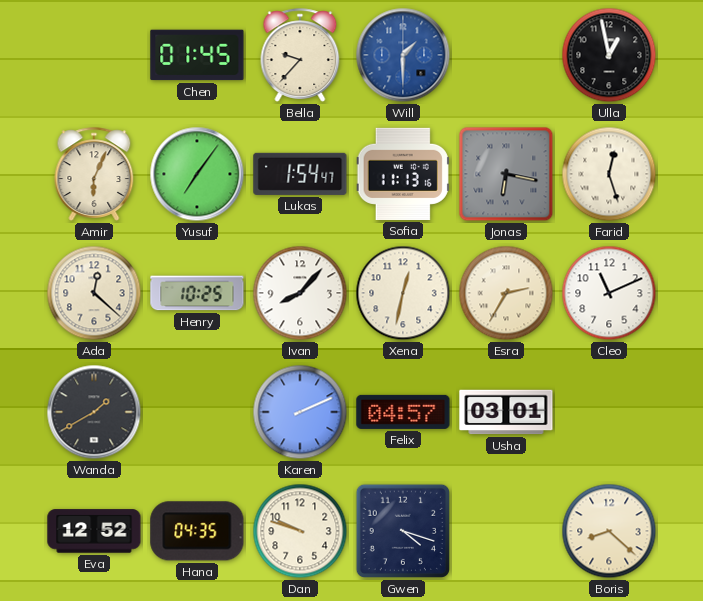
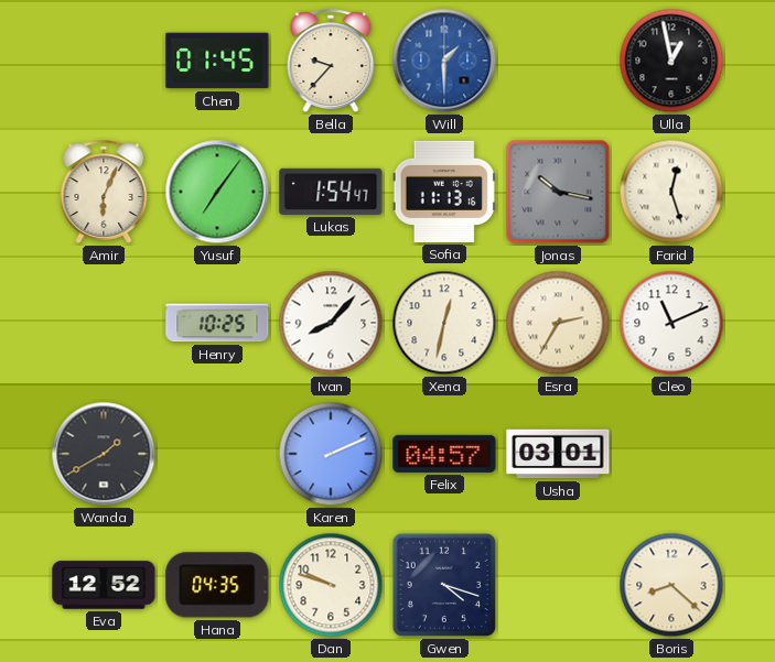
Jonas: 6:17 -> 10:17 (558, 192)
Ada: 12:22 -> none (94, 293)
